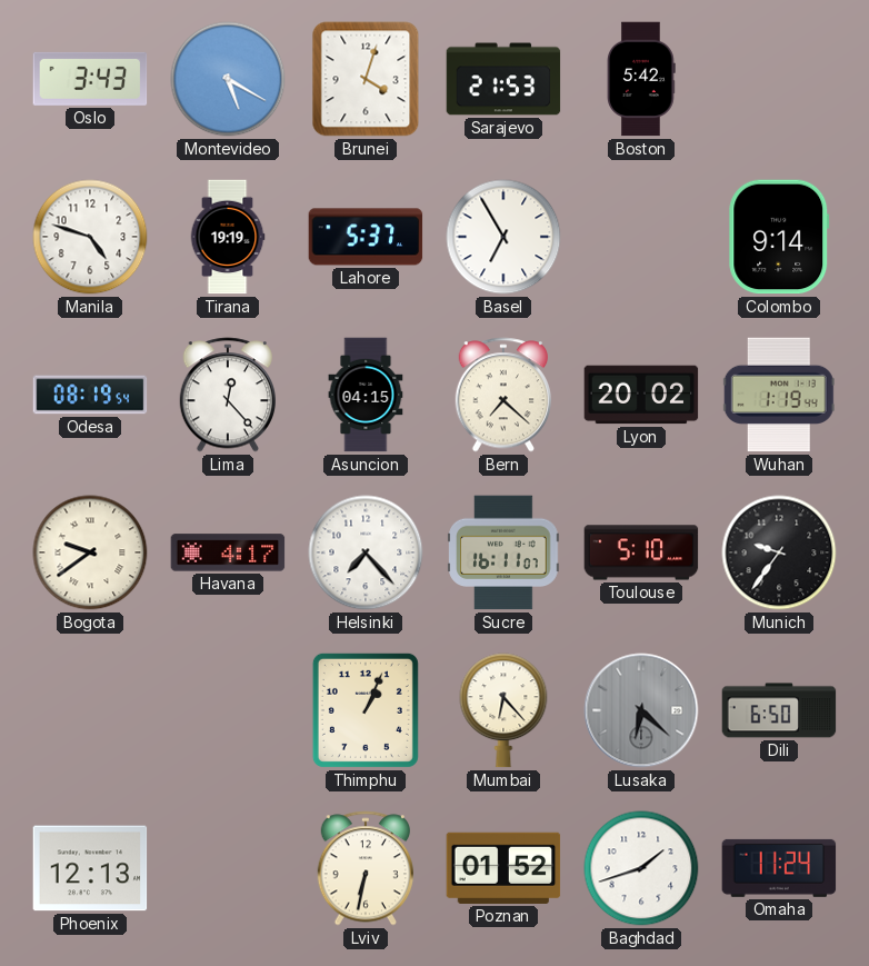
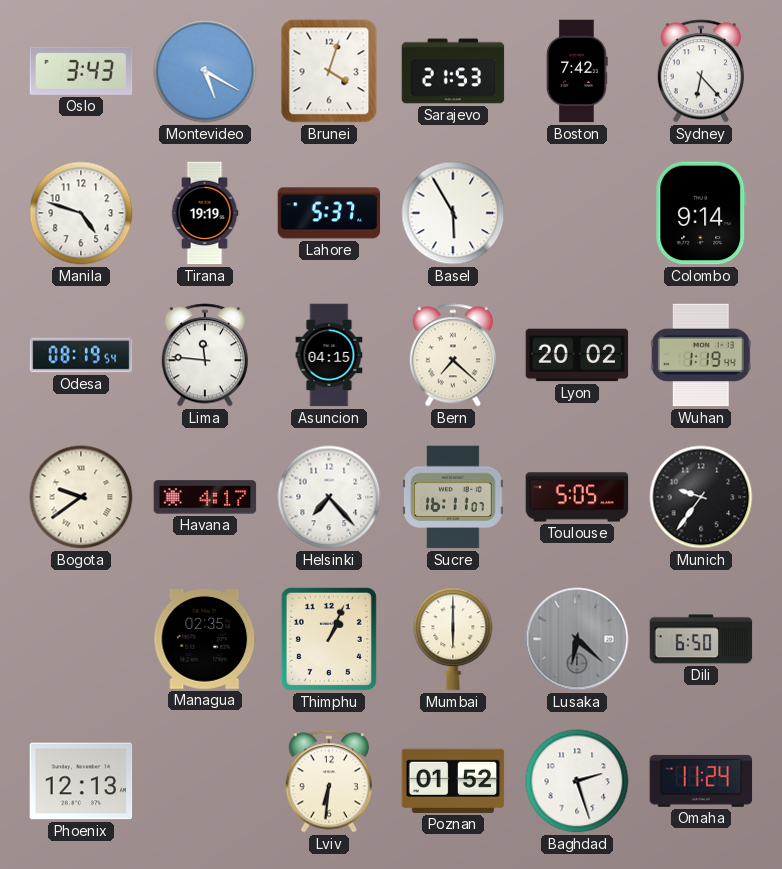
Boston: 5:42 -> 7:42 (577, 71)
Sydney: none -> 6:23 (700, 71)
Basel: 6:55 -> 5:55 (453, 213)
Lima: 12:23 -> 11:46 (204, 355)
Toulouse: 5:10 -> 5:05 (577, 497)
Managua: none -> 02:35 (205, 640)
Mumbai: 6:23 -> 6:00 (453, 639)
Lviv: 6:32 -> 6:31 (328, 781)
Baghdad: 1:42 -> 2:27 (577, 781)
